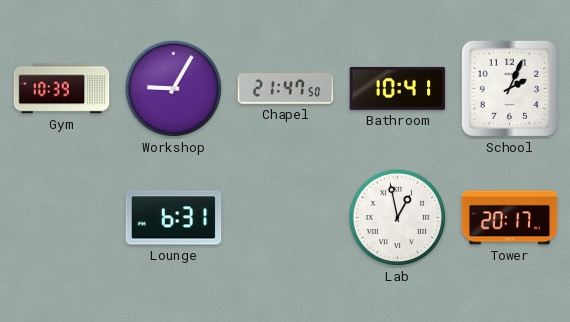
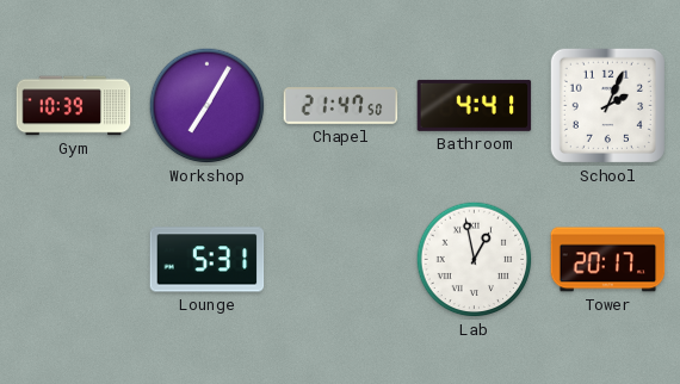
Workshop: 9:05 -> 7:05 (208, 106)
Bathroom: 10:41 -> 4:41 (475, 105)
Lounge: 6:31 -> 5:31 (208, 260)
